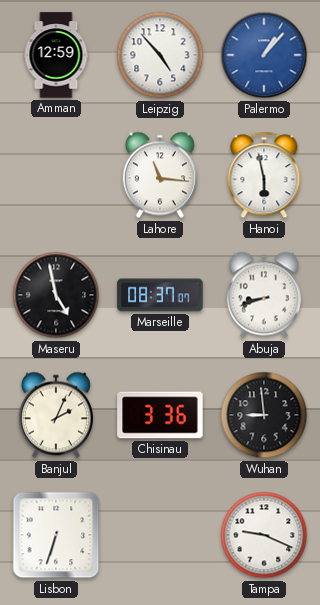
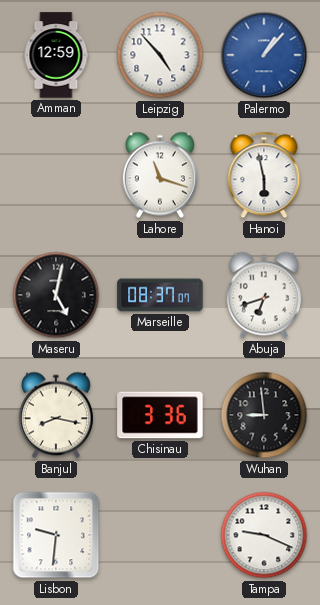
Lahore: 11:16 -> 11:18 (160, 175)
Maseru: 4:58 -> 5:02 (56, 295)
Abuja: 8:42 -> 6:42 (264, 295)
Banjul: 2:04 -> 8:17 (56, 415)
Lisbon: 6:33 -> 9:31 (56, 535)
